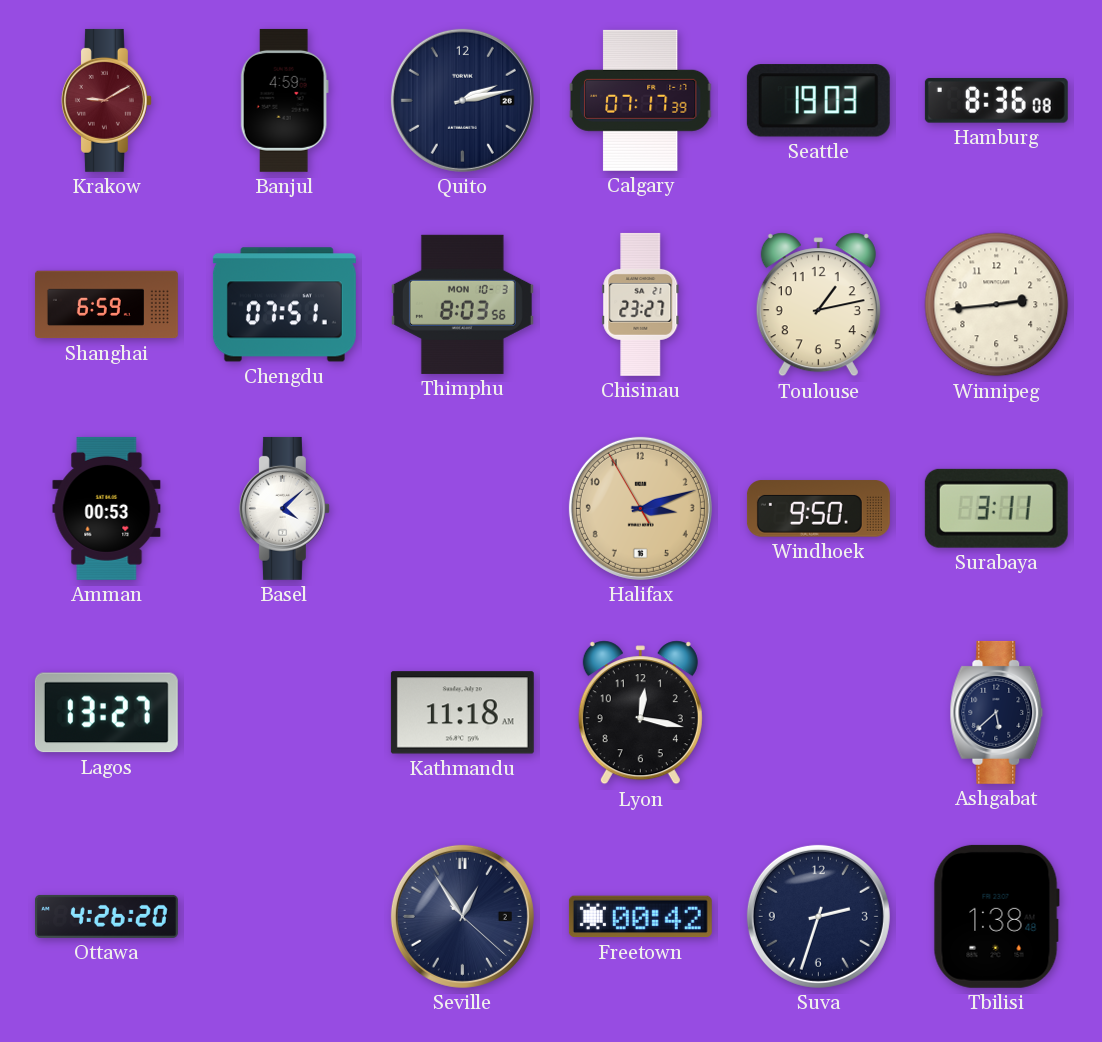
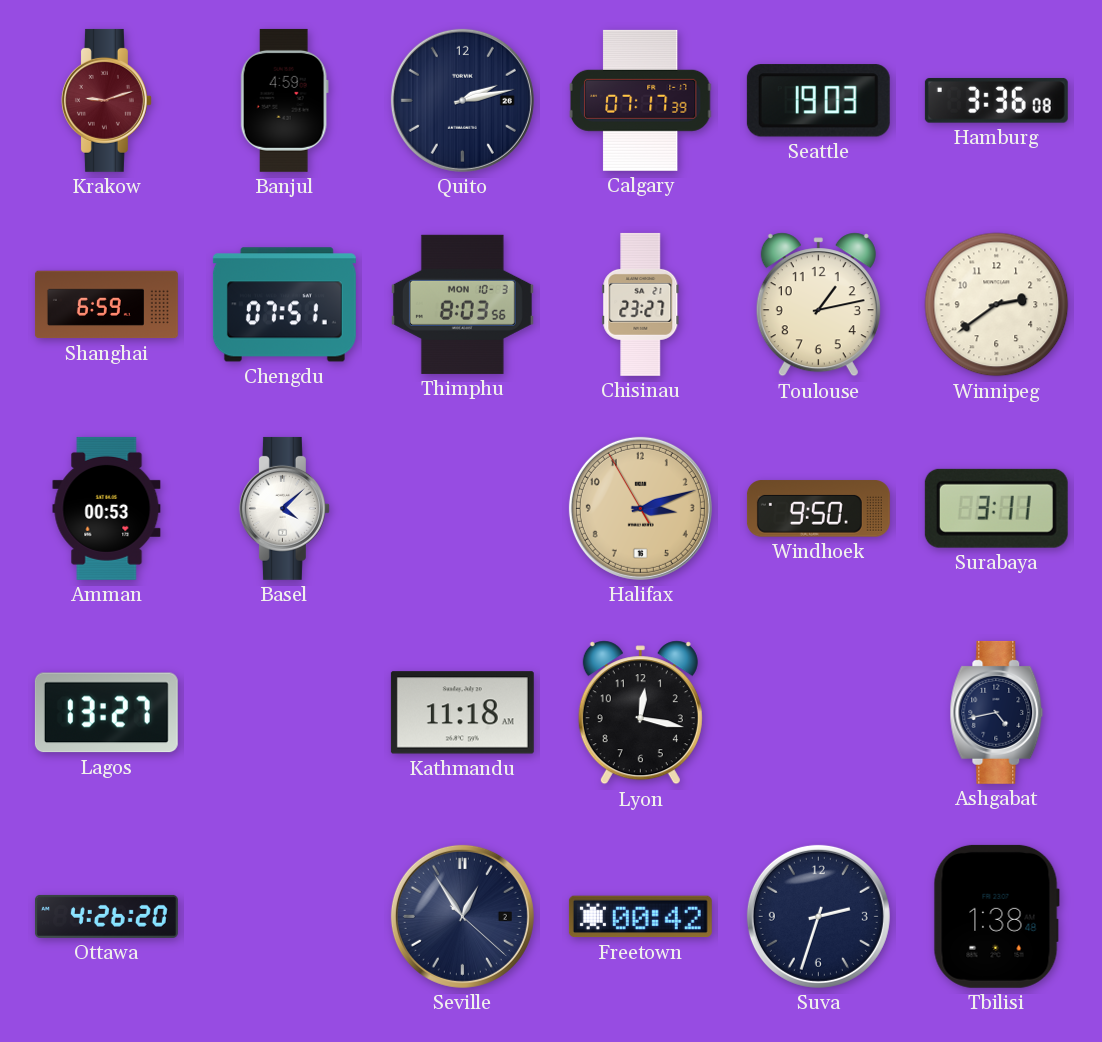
Krakow: 9:10 -> 9:12 (106, 100)
Hamburg: 8:36 -> 3:36 (996, 101)
Winnipeg: 2:44 -> 2:39 (997, 305)
Ashgabat: 5:38 -> 4:43 (997, 712)
